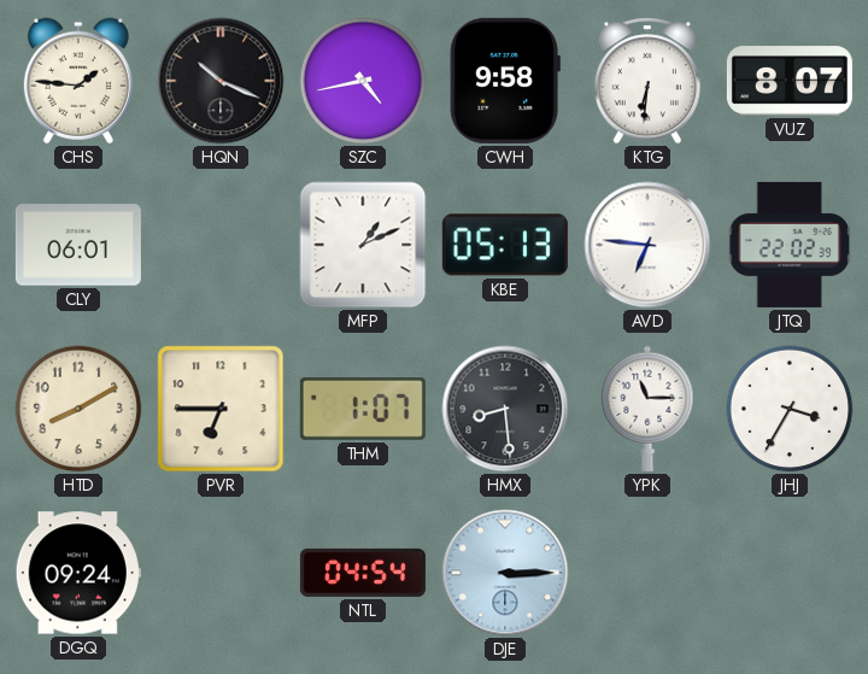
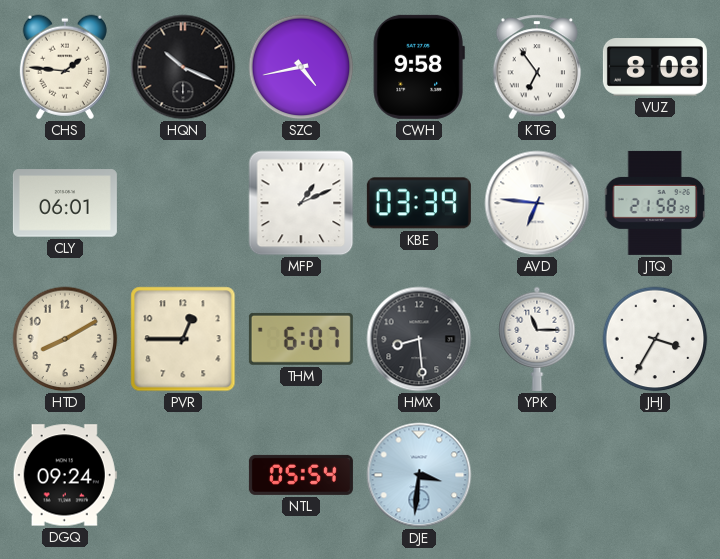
KTG: 6:31 -> 6:54 (537, 67)
VUZ: 8:07 -> 8:08 (655, 67)
KBE: 05:13 -> 03:39 (419, 203)
JTQ: 22:02 -> 21:58 (655, 203)
PVR: 6:45 -> 12:45 (183, 339)
THM: 1:07 -> 6:07 (301, 339)
NTL: 04:54 -> 05:54 (301, 475)
DJE: 3:15 -> 3:31 (419, 475)
